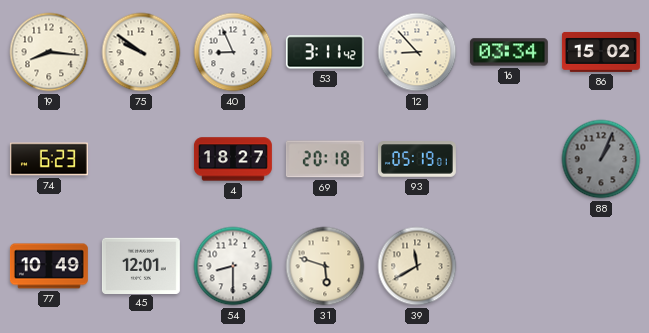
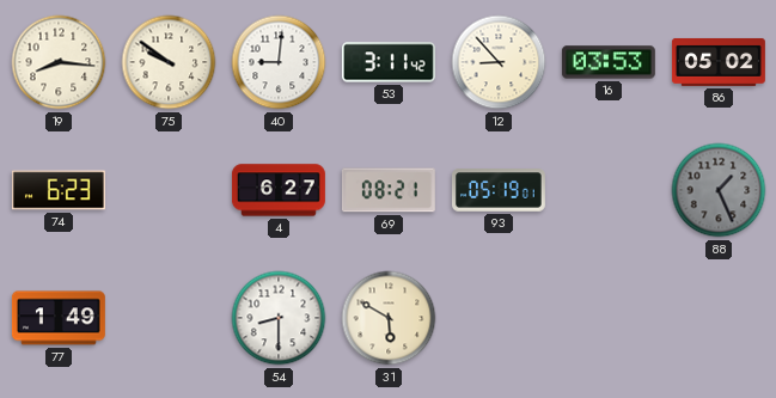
40: 8:56 -> 9:01 (279, 62)
16: 03:34 -> 03:53 (609, 62)
86: 15:02 -> 05:02 (719, 62)
4: 18:27 -> 6:27 (279, 190)
69: 20:18 -> 08:21 (389, 190)
88: 1:04 -> 1:26 (719, 190)
77: 10:49 -> 1:49 (59, 318)
45: 12:01 -> none (141, 265)
31: 5:48 -> 5:50 (389, 318)
39: 11:40 -> none (417, 266)
